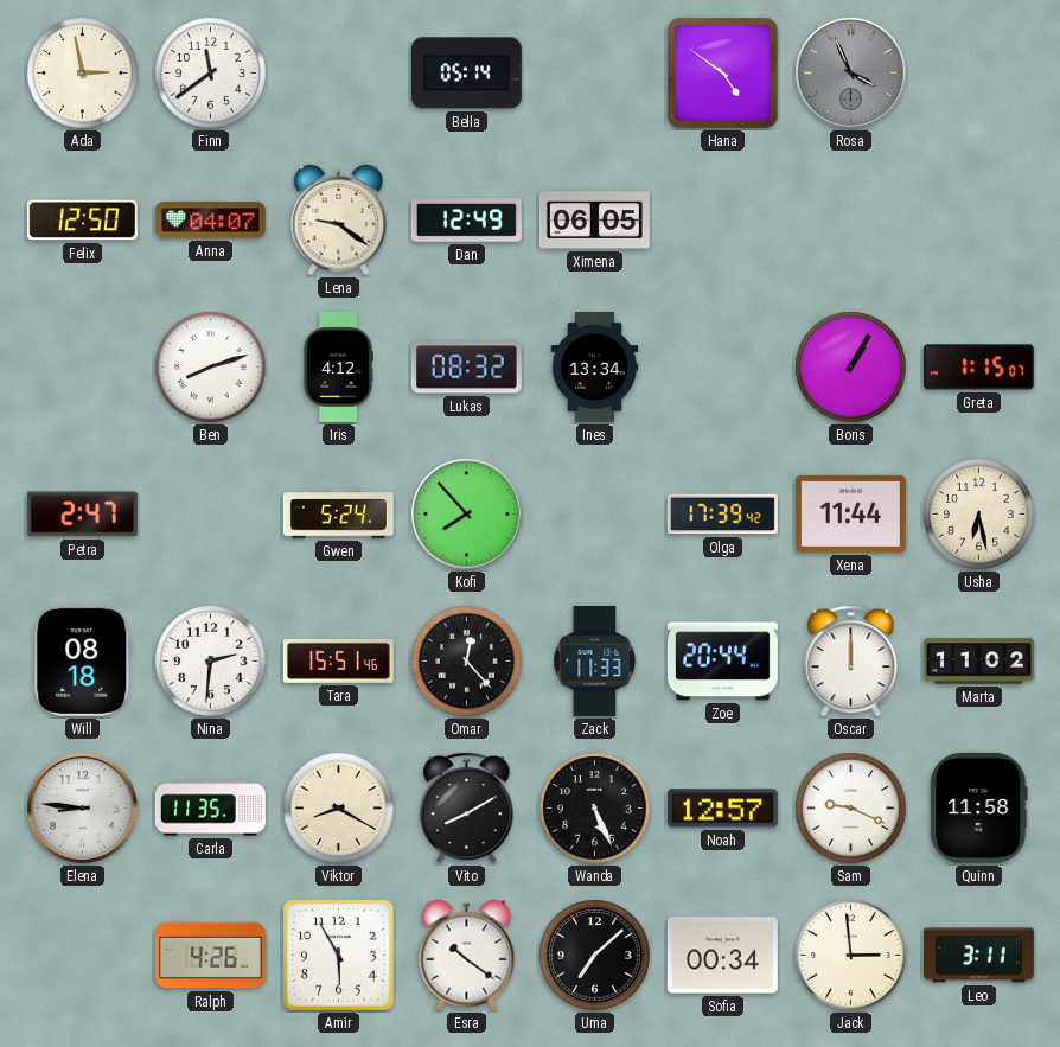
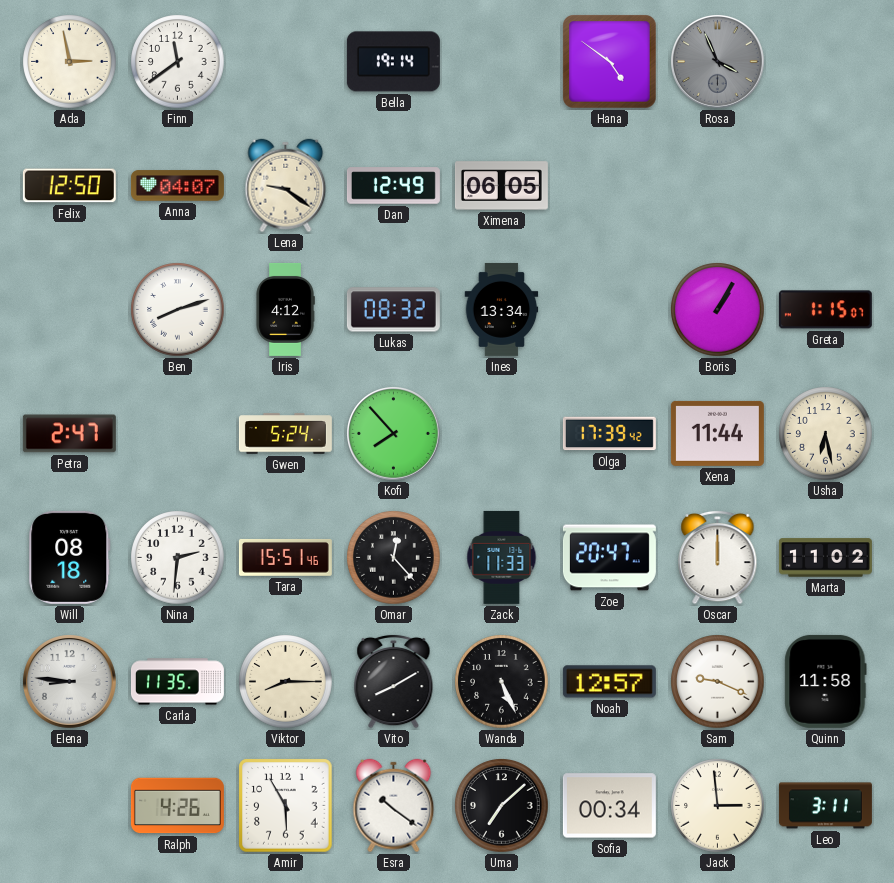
Bella: 05:14 -> 19:14 (393, 62)
Zoe: 20:44 -> 20:47 (609, 558)
Viktor: 8:20 -> 8:15 (286, 682)
